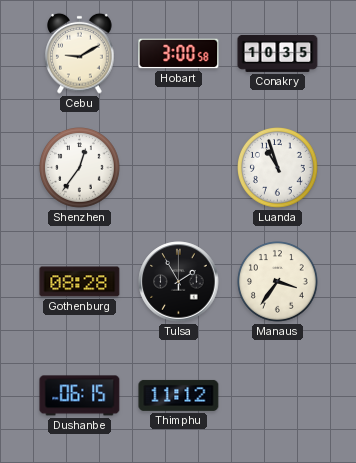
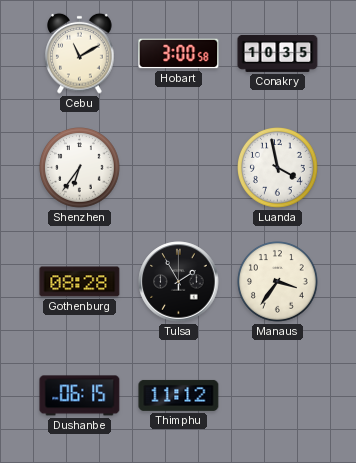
Cebu: 9:10 -> 11:10 (80, 53)
Shenzhen: 12:36 -> 6:36 (80, 168)
Luanda: 10:57 -> 3:58 (278, 168)
